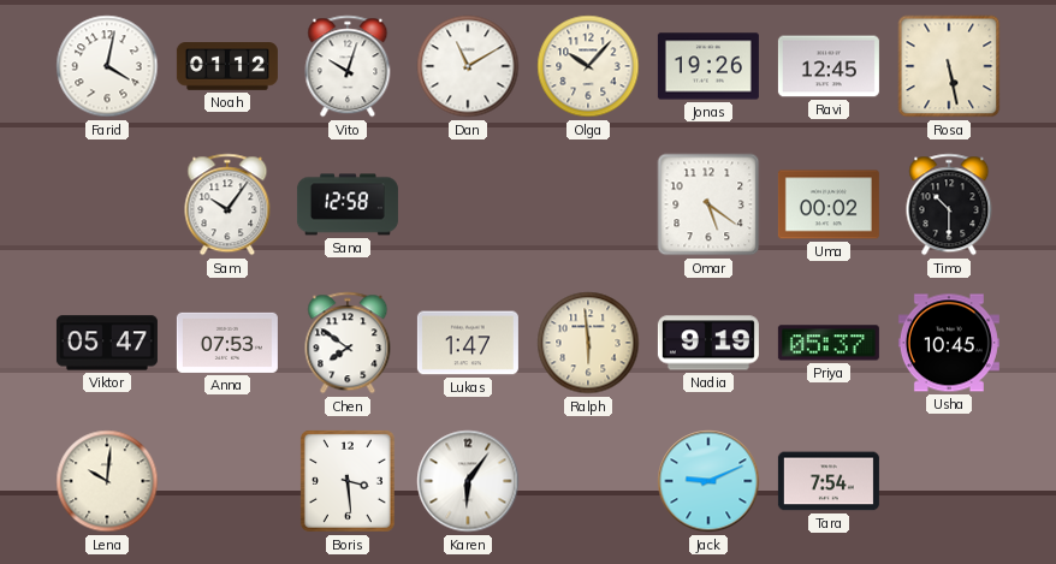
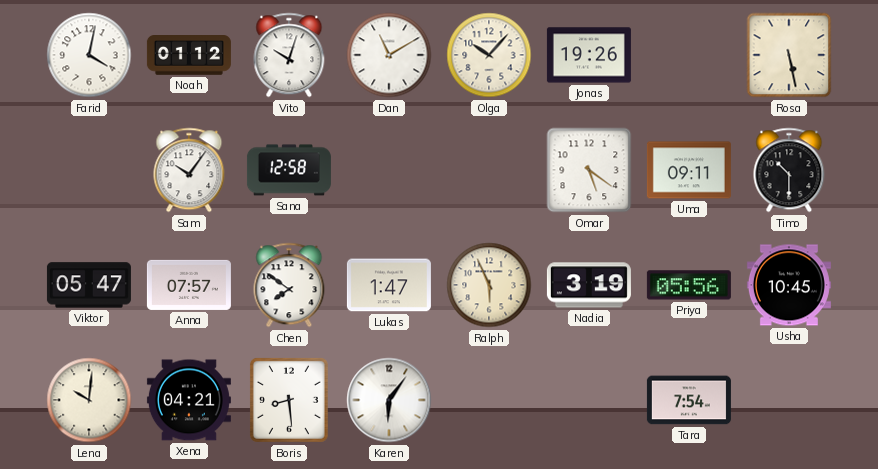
Ravi: 12:45 -> none (829, 66)
Uma: 00:02 -> 09:11 (689, 170)
Anna: 07:53 -> 07:57 (189, 285)
Ralph: 5:59 -> 5:56 (489, 285)
Nadia: 9:19 -> 3:19 (589, 285)
Priya: 05:37 -> 05:56 (689, 285)
Xena: none -> 04:21 (189, 400)
Boris: 3:29 -> 8:29 (289, 400)
Jack: 9:11 -> none (708, 481)
